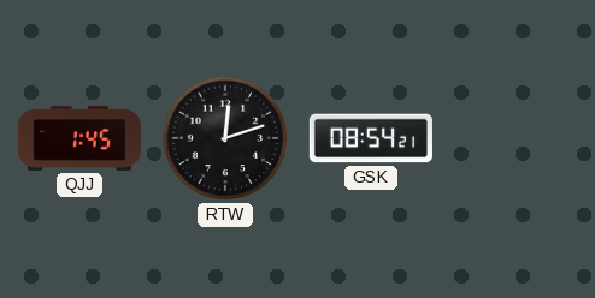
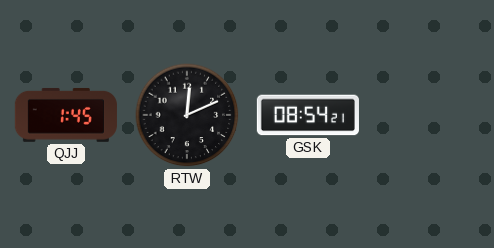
RTW: 12:12 -> 12:11 (187, 115)
